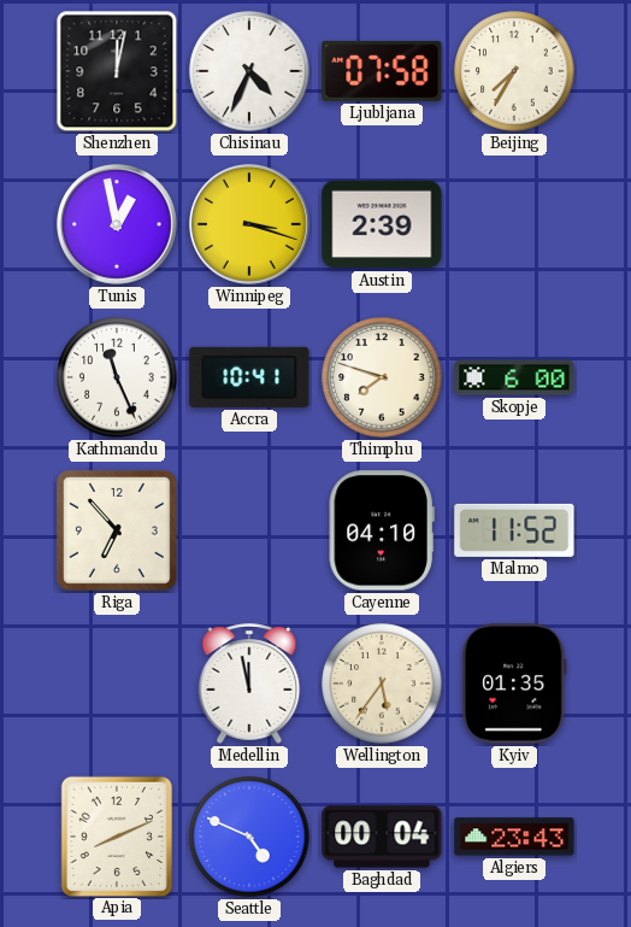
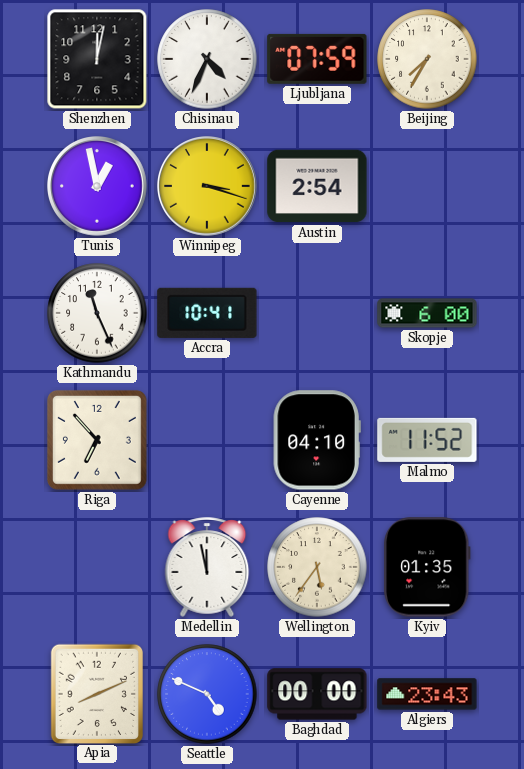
Ljubljana: 07:58 -> 07:59 (317, 59)
Austin: 2:39 -> 2:54 (317, 186)
Thimphu: 7:48 -> none (382, 377)
Baghdad: 00:04 -> 00:00 (317, 694)
